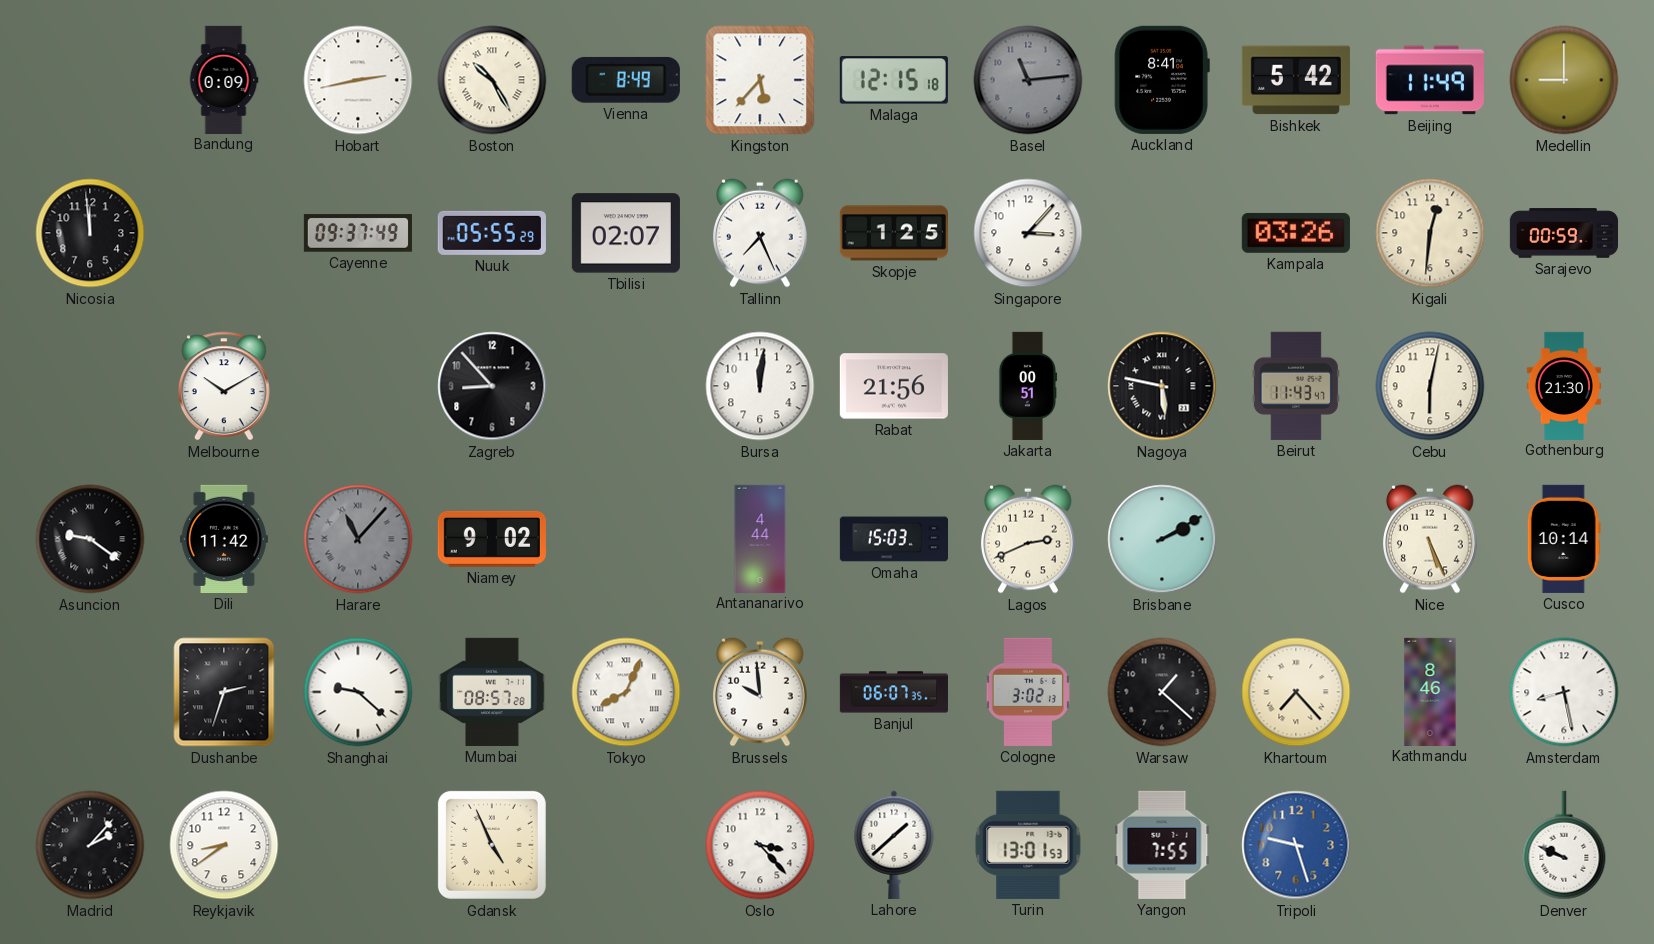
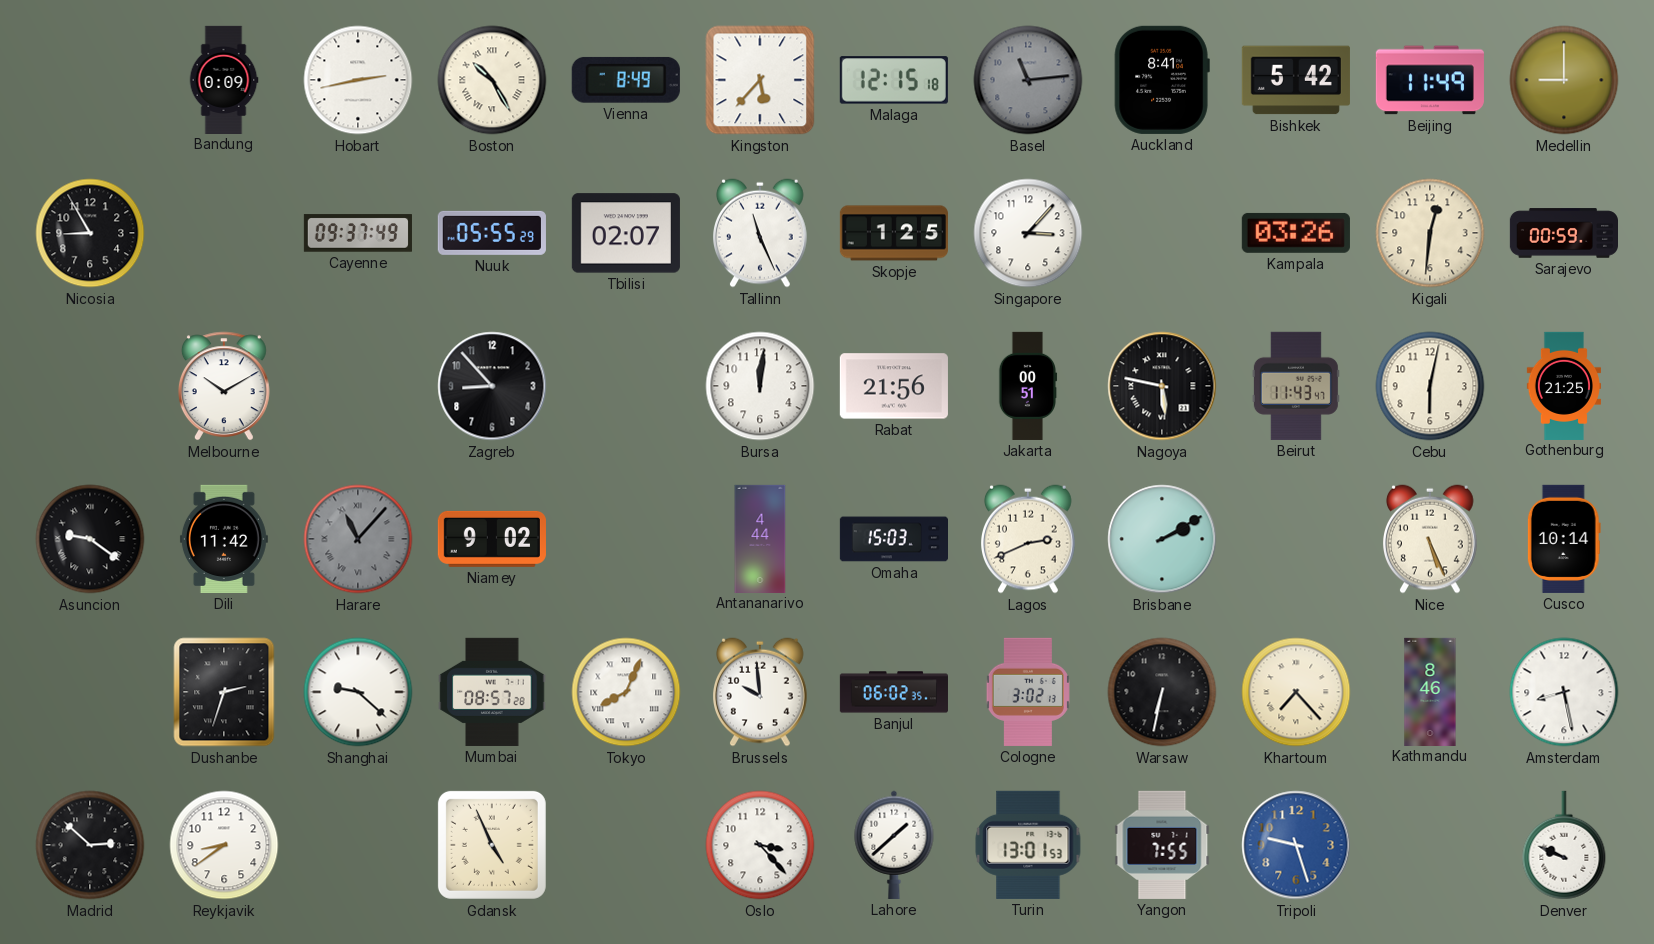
Nicosia: 11:59 -> 8:55 (90, 233)
Tallinn: 7:26 -> 11:26 (761, 233)
Gothenburg: 21:30 -> 21:25 (1564, 385)
Banjul: 06:07 -> 06:02 (893, 692)
Warsaw: 1:22 -> 6:32 (1162, 692)
Madrid: 2:07 -> 2:52 (90, 845)
